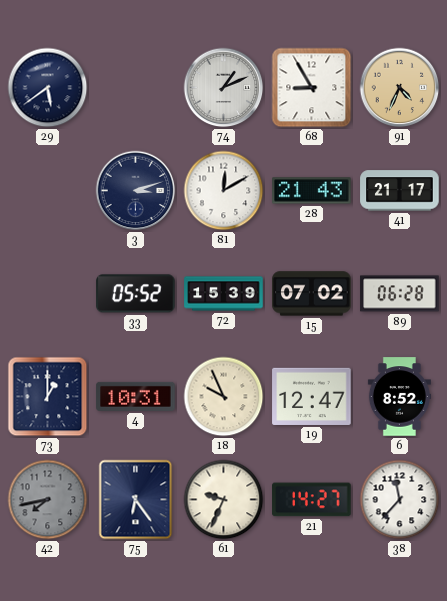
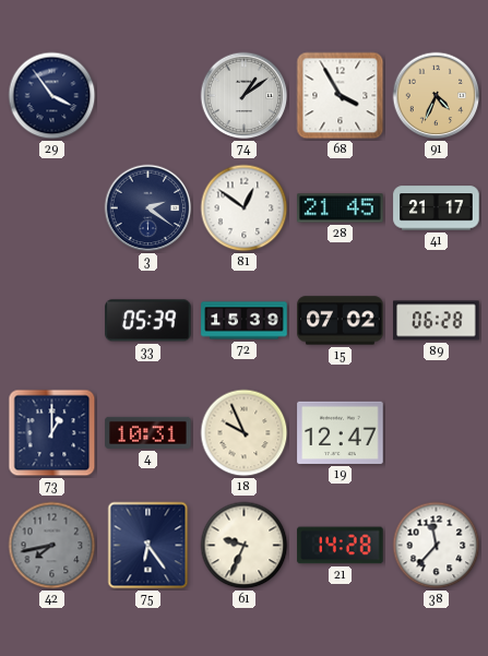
29: 5:39 -> 3:54 (52, 96)
74: 1:11 -> 1:09 (245, 96)
68: 8:55 -> 3:55 (341, 96)
3: 3:12 -> 2:21 (148, 208)
81: 12:10 -> 12:51 (245, 208)
28: 21:43 -> 21:45 (341, 208)
33: 05:52 -> 05:39 (148, 321)
6: 8:52 -> none (399, 397)
21: 14:27 -> 14:28 (341, 546)
